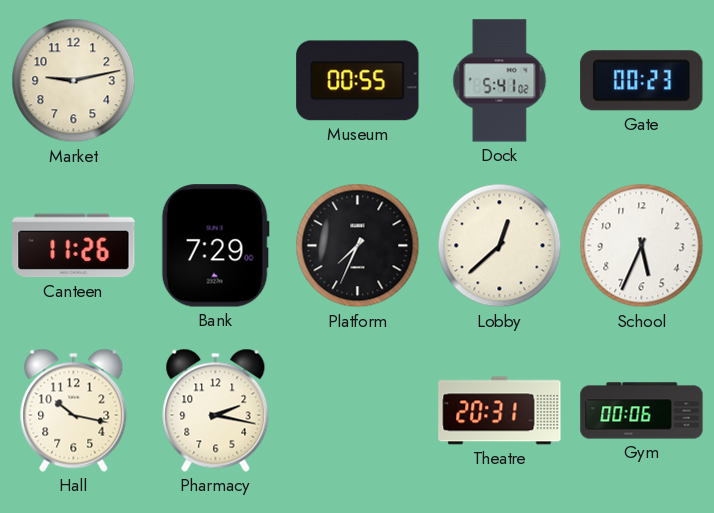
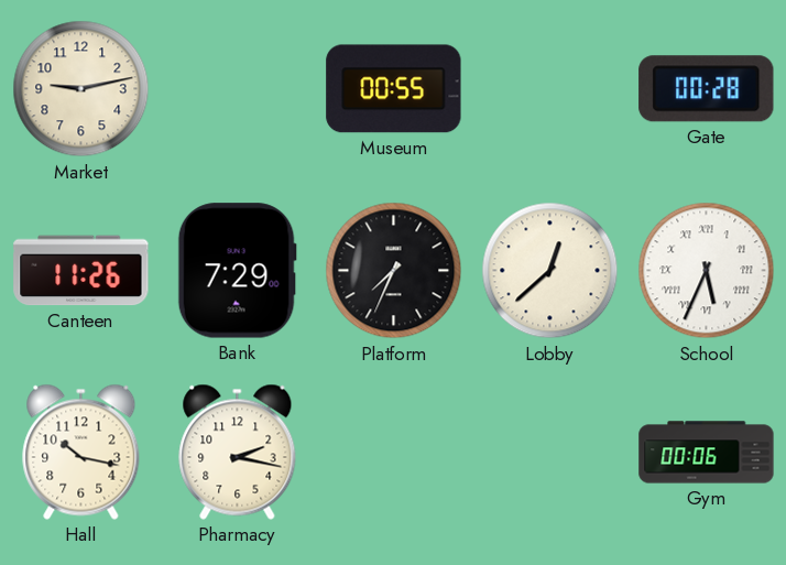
Dock: 5:41 -> none (500, 81)
Gate: 00:23 -> 00:28 (707, 89)
School numerals: Arabic -> Roman (707, 271)
Theatre: 20:31 -> none (500, 411)
